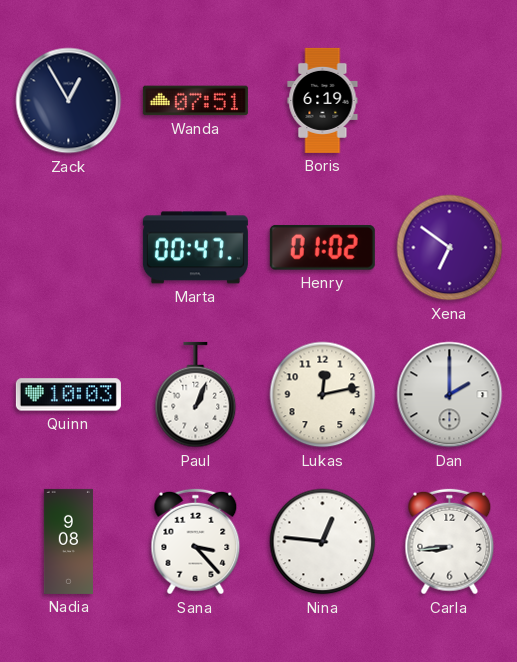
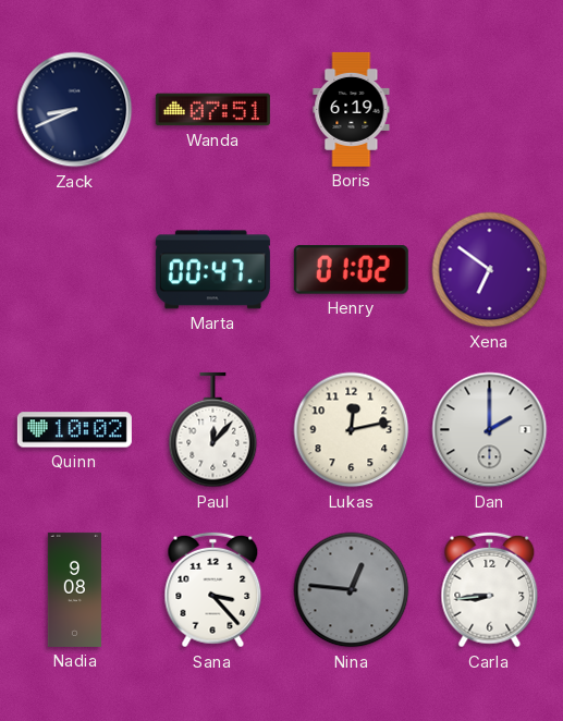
Zack: 12:55 -> 8:41 (75, 110)
Quinn: 10:03 -> 10:02 (74, 430)
Paul: 1:04 -> 12:07 (213, 430)
Nina dial: white -> grey (352, 590)
